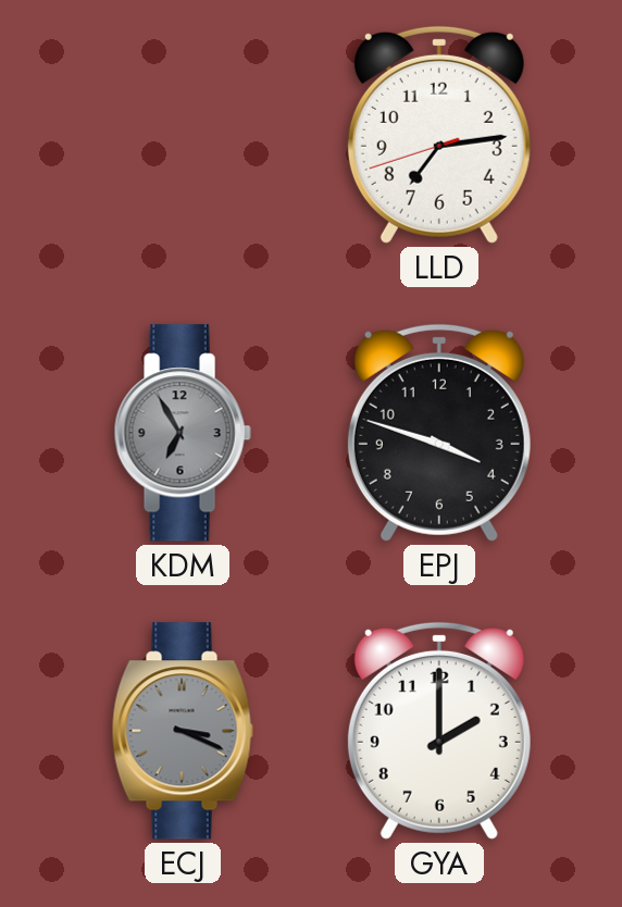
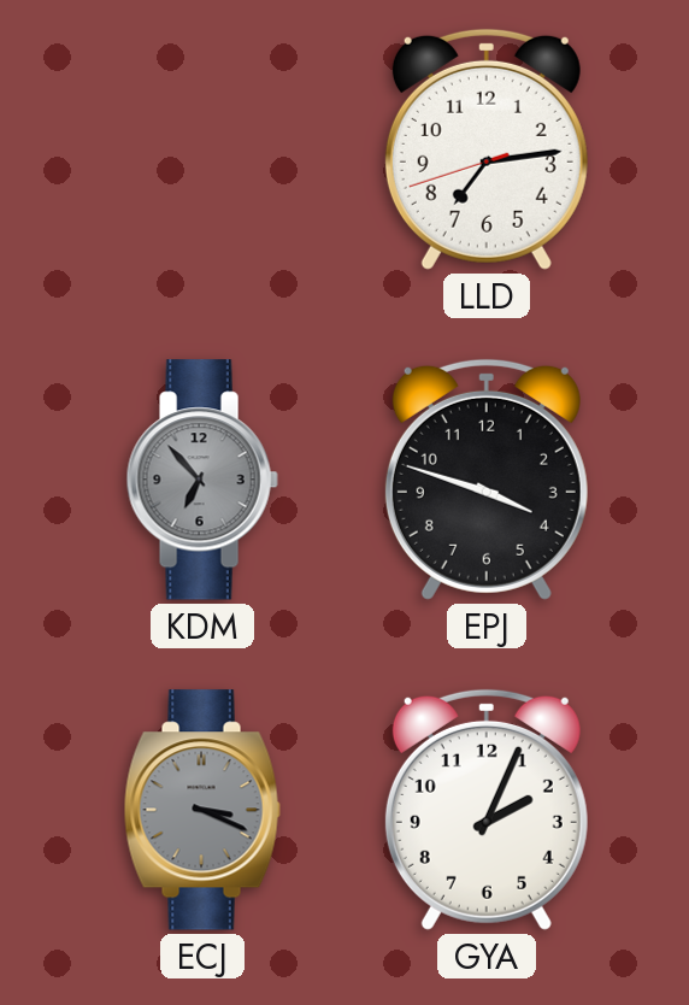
KDM: 6:55 -> 6:53 (202, 480)
GYA: 2:00 -> 2:04 (487, 810)
